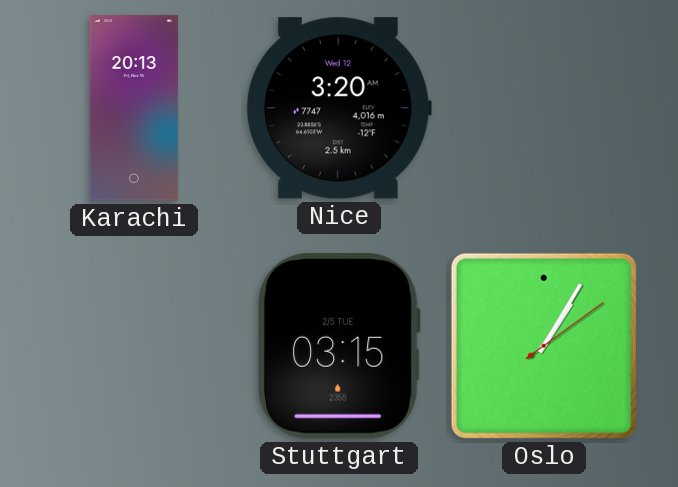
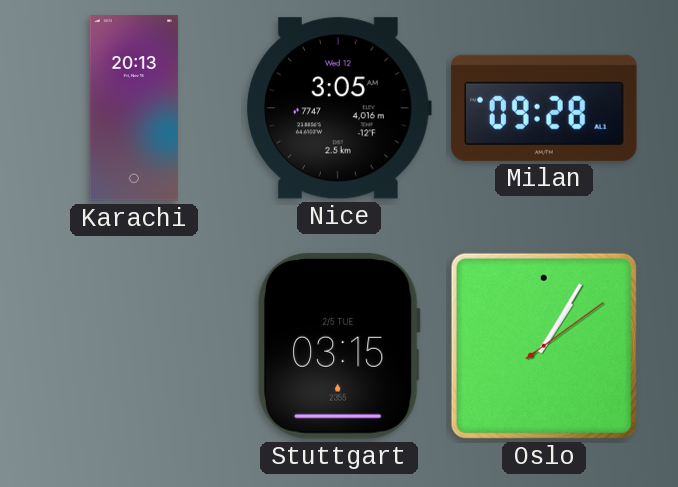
Nice: 3:20 -> 3:05 (339, 108)
Milan: none -> 09:28 (545, 108)
